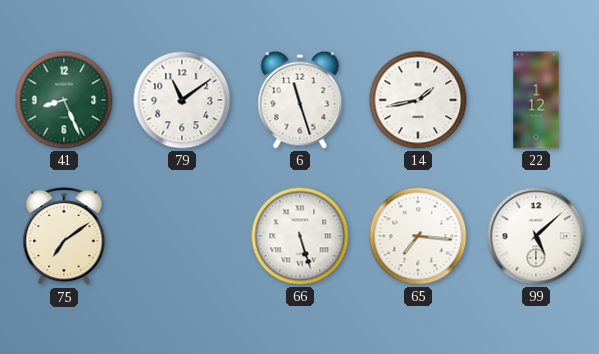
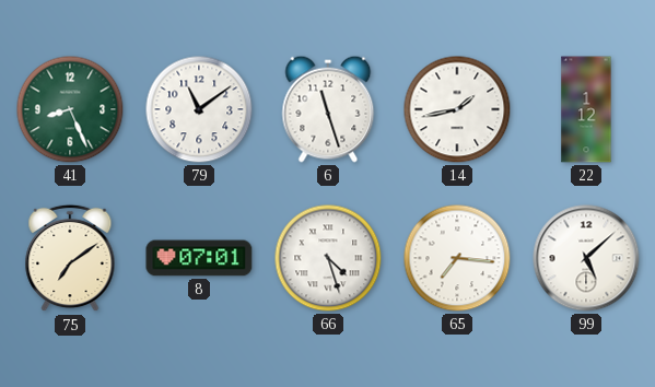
8: none -> 07:01 (199, 258)
66: 5:27 -> 4:27 (328, 258)
